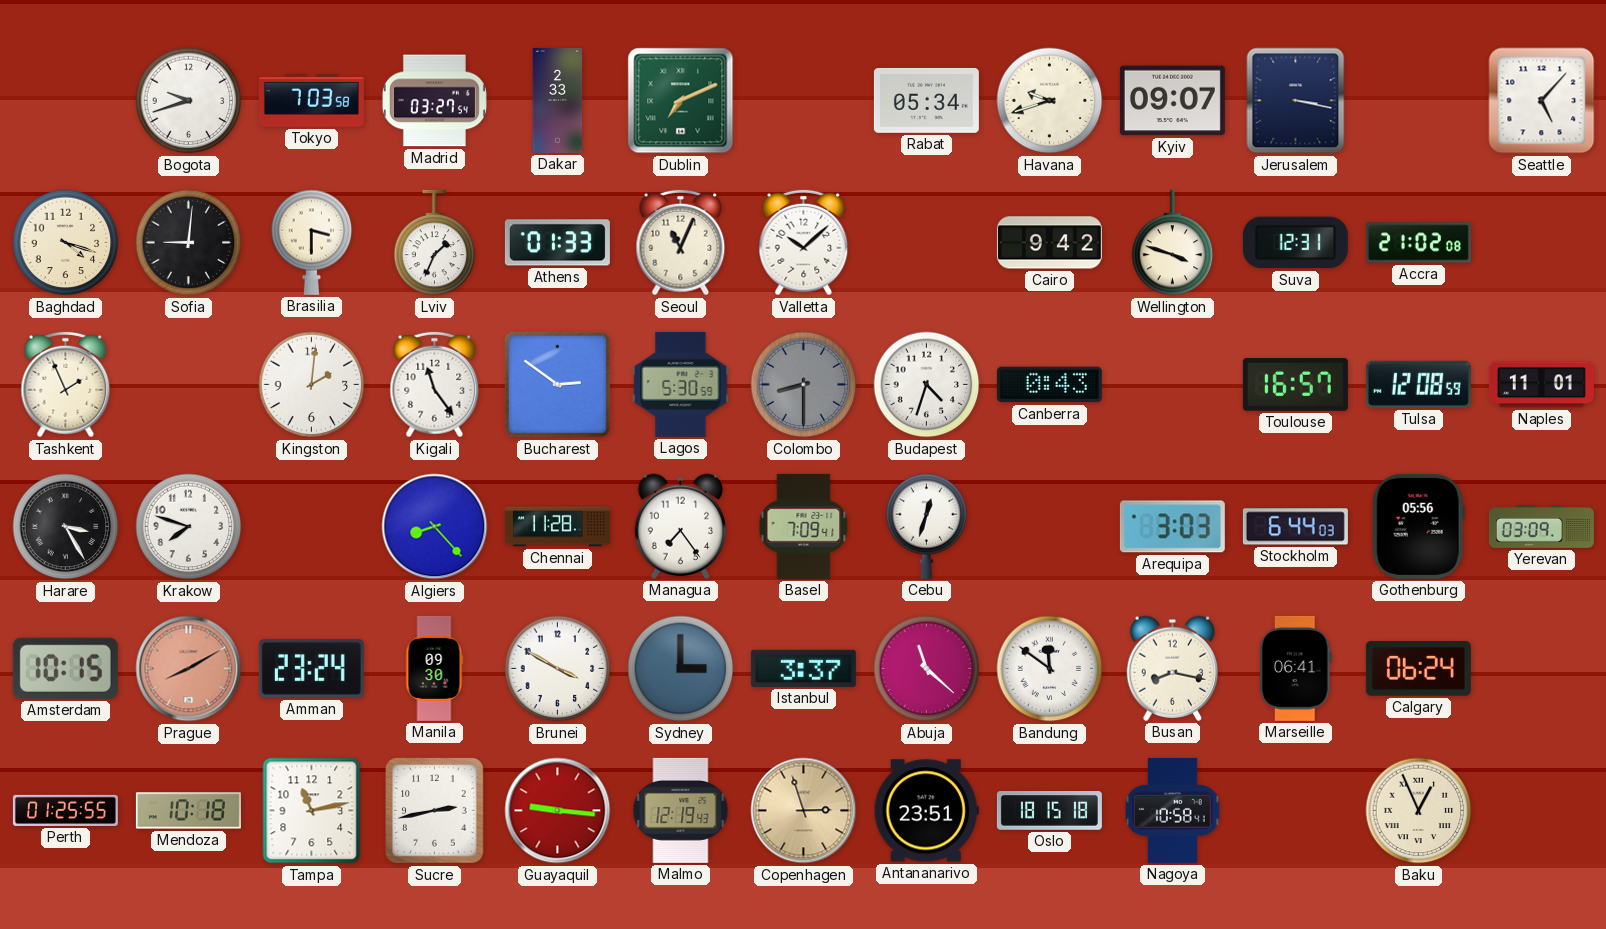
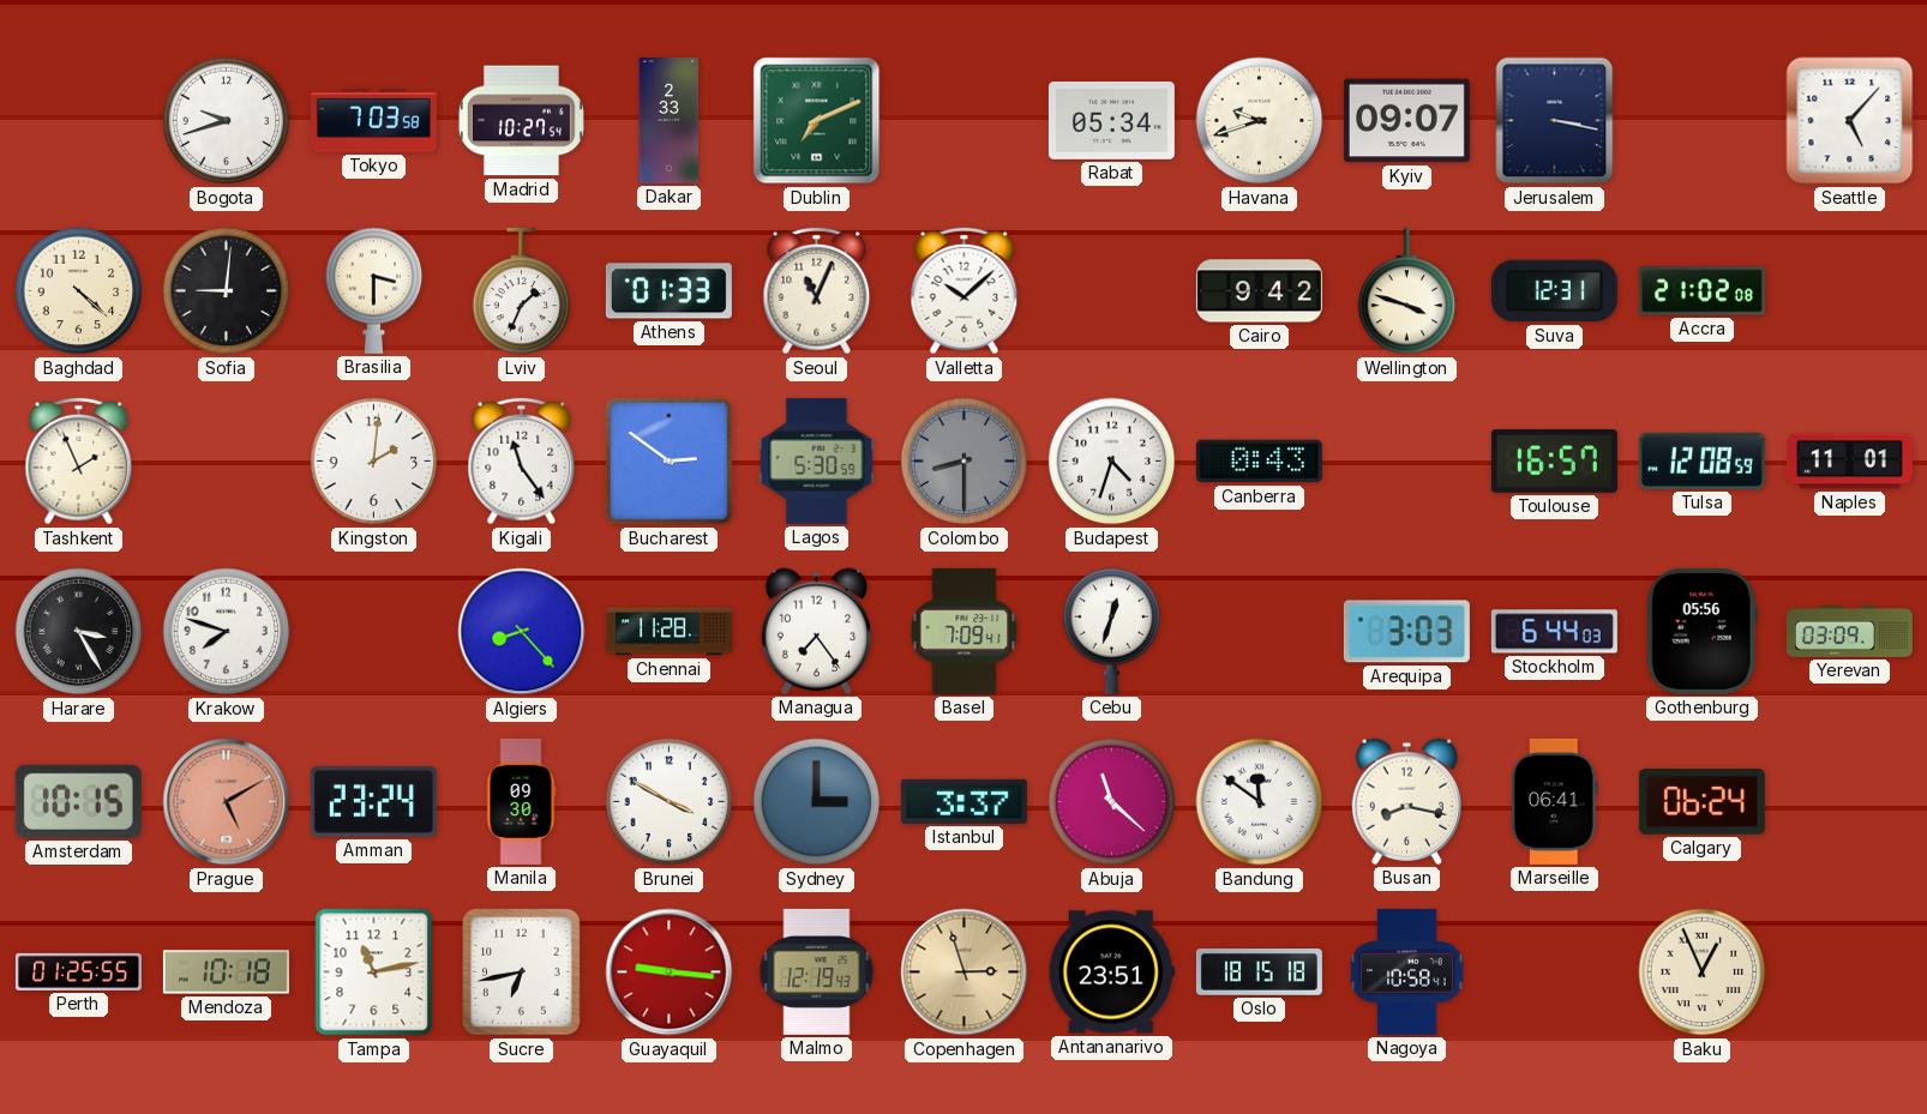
Madrid: 03:27 -> 10:27 (521, 121)
Baghdad: 4:18 -> 4:22 (79, 291)
Prague: 8:10 -> 5:10 (227, 802)
Sucre: 2:43 -> 6:43 (522, 973)
